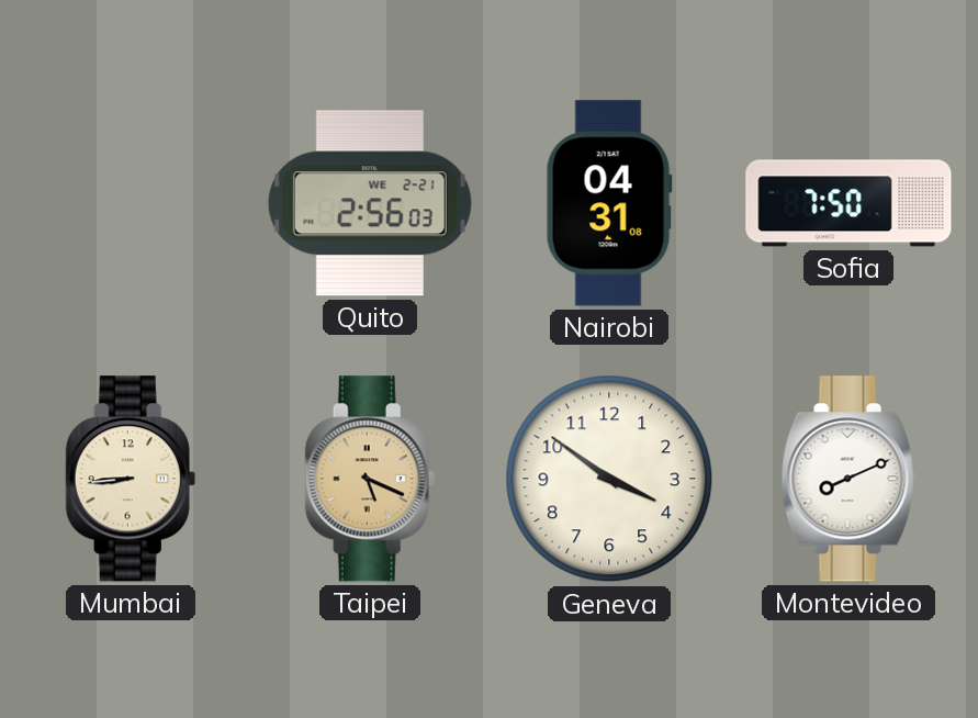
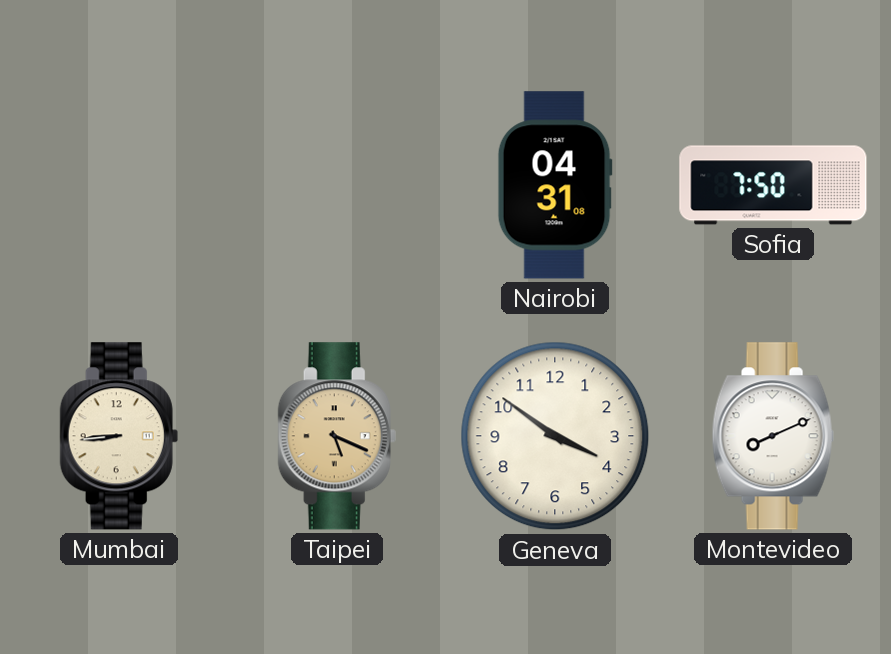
Quito: 2:56 -> none (370, 203)
